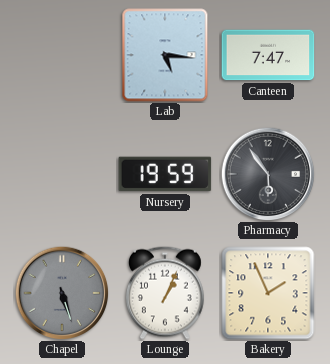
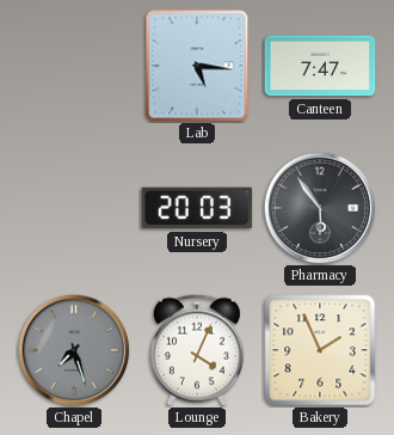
Nursery: 19:59 -> 20:03 (197, 208)
Chapel: 5:27 -> 7:27 (74, 350)
Lounge: 1:04 -> 4:04 (197, 350)
